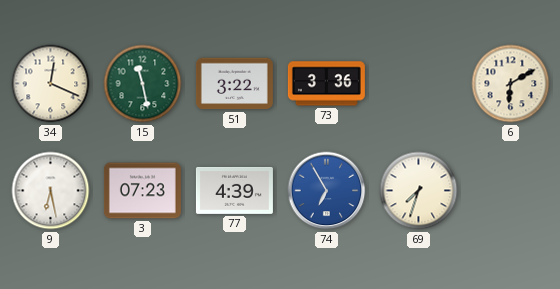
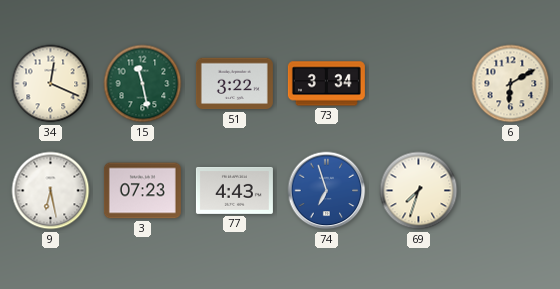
73: 3:36 -> 3:34 (326, 84)
77: 4:39 -> 4:43 (234, 190)
74: 6:55 -> 6:57 (327, 191)
